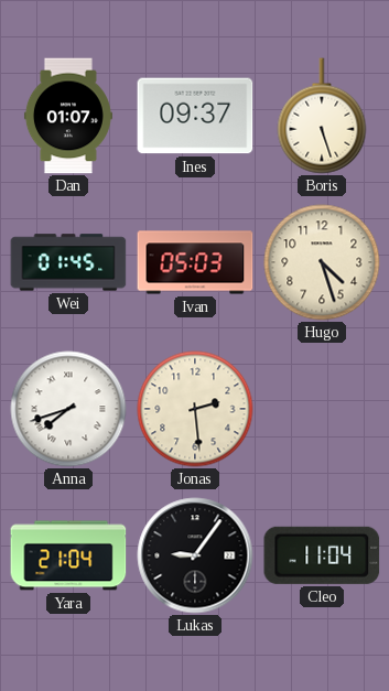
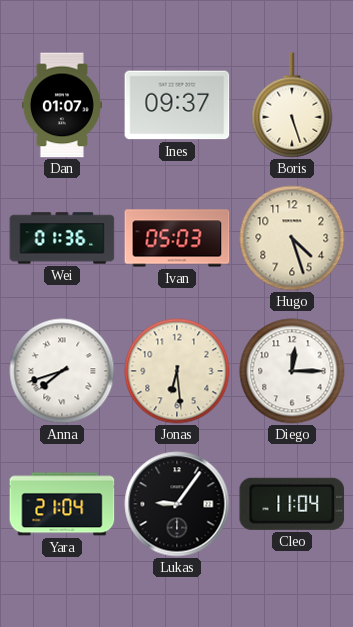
Wei: 01:45 -> 01:36 (62, 238)
Jonas: 2:29 -> 6:29 (177, 371)
Diego: none -> 12:15 (292, 371)
